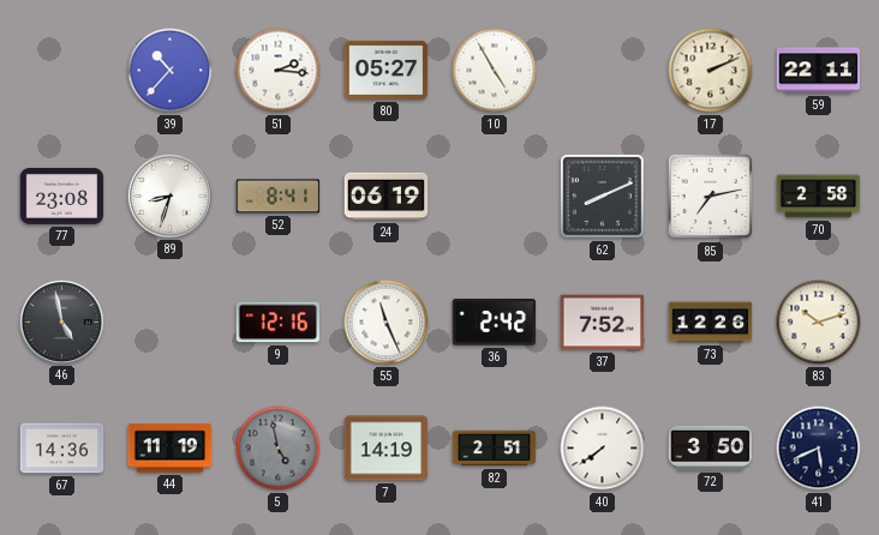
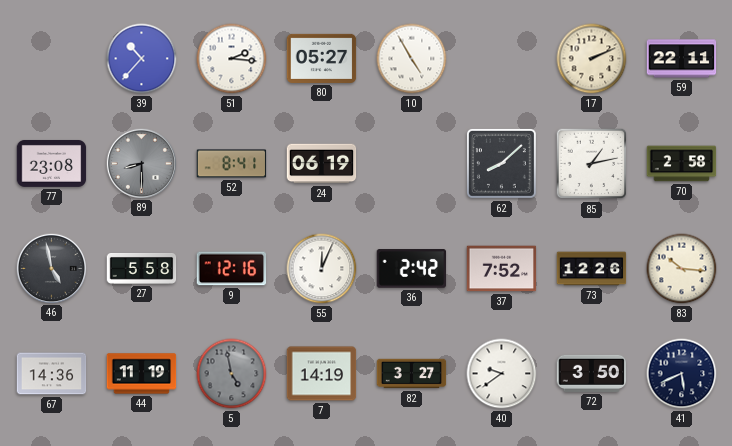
89: 8:33 -> 8:30 (141, 163)
89 dial: white -> grey (141, 163)
62: 8:11 -> 8:08 (501, 163)
85: 7:13 -> 1:13 (592, 164)
27: none -> 5:58 (142, 269)
55: 11:26 -> 12:04 (322, 269)
83: 10:12 -> 10:16 (682, 269)
82: 2:51 -> 3:27 (412, 374)
40: 7:39 -> 9:39 (502, 374)
